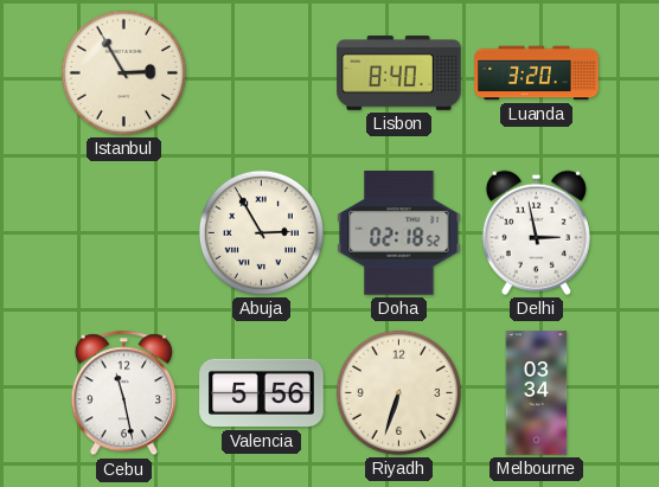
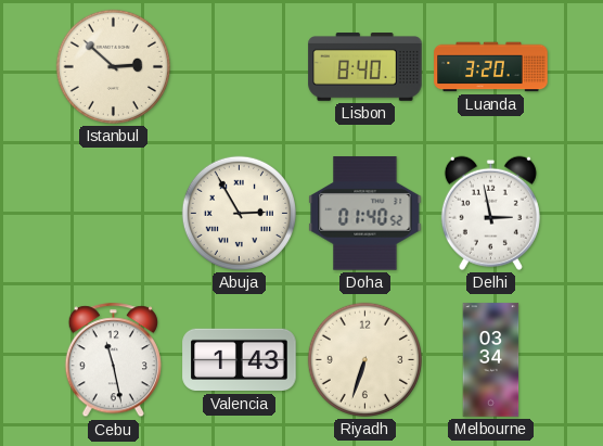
Istanbul: 2:55 -> 2:52 (113, 66)
Doha: 02:18 -> 01:40 (365, 214)
Valencia: 5:56 -> 1:43 (240, 360)
